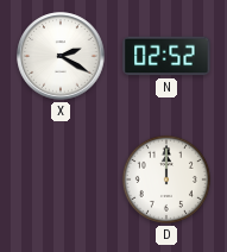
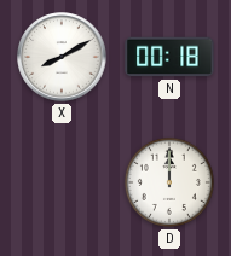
X: 2:20 -> 8:10 (62, 57)
N: 02:52 -> 00:18 (169, 57)
